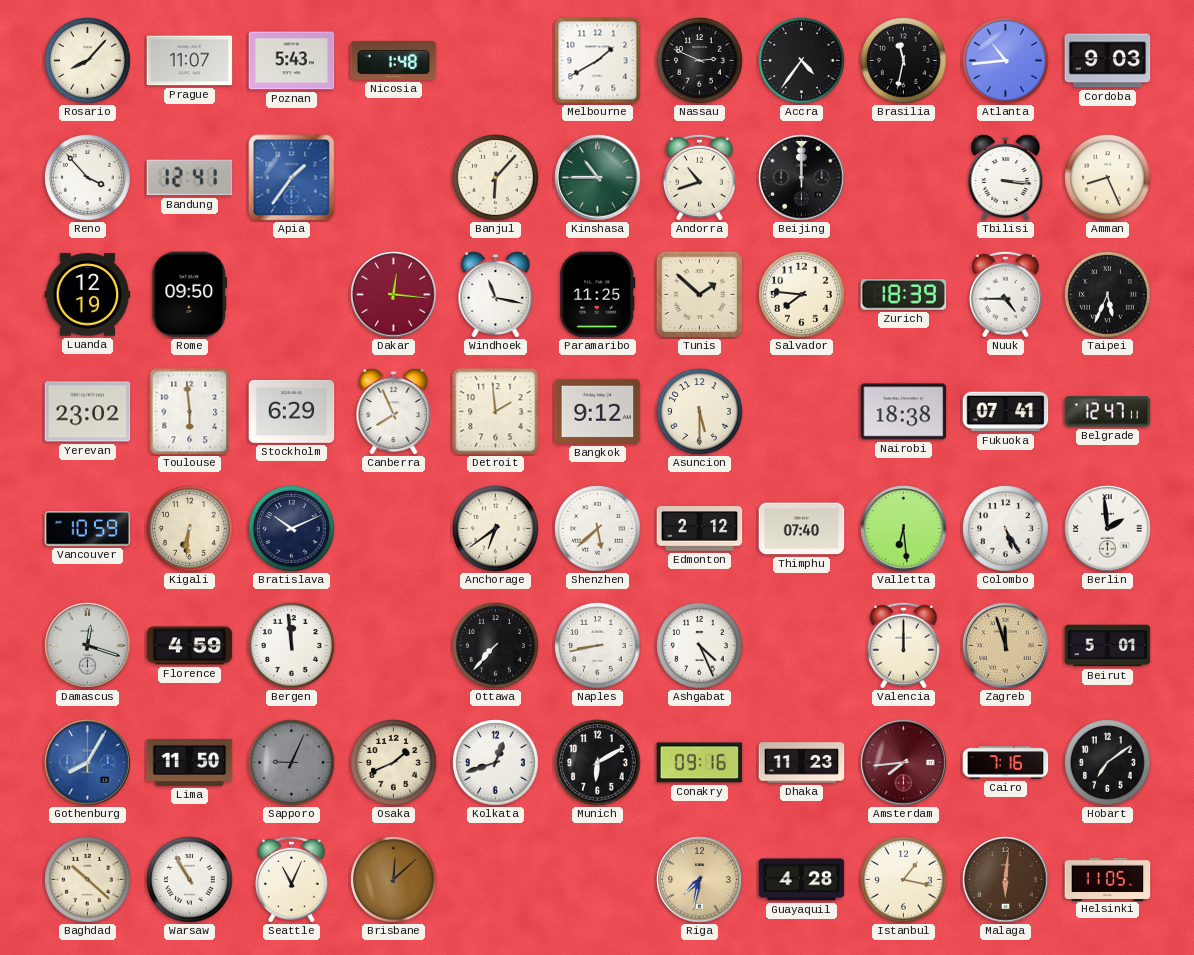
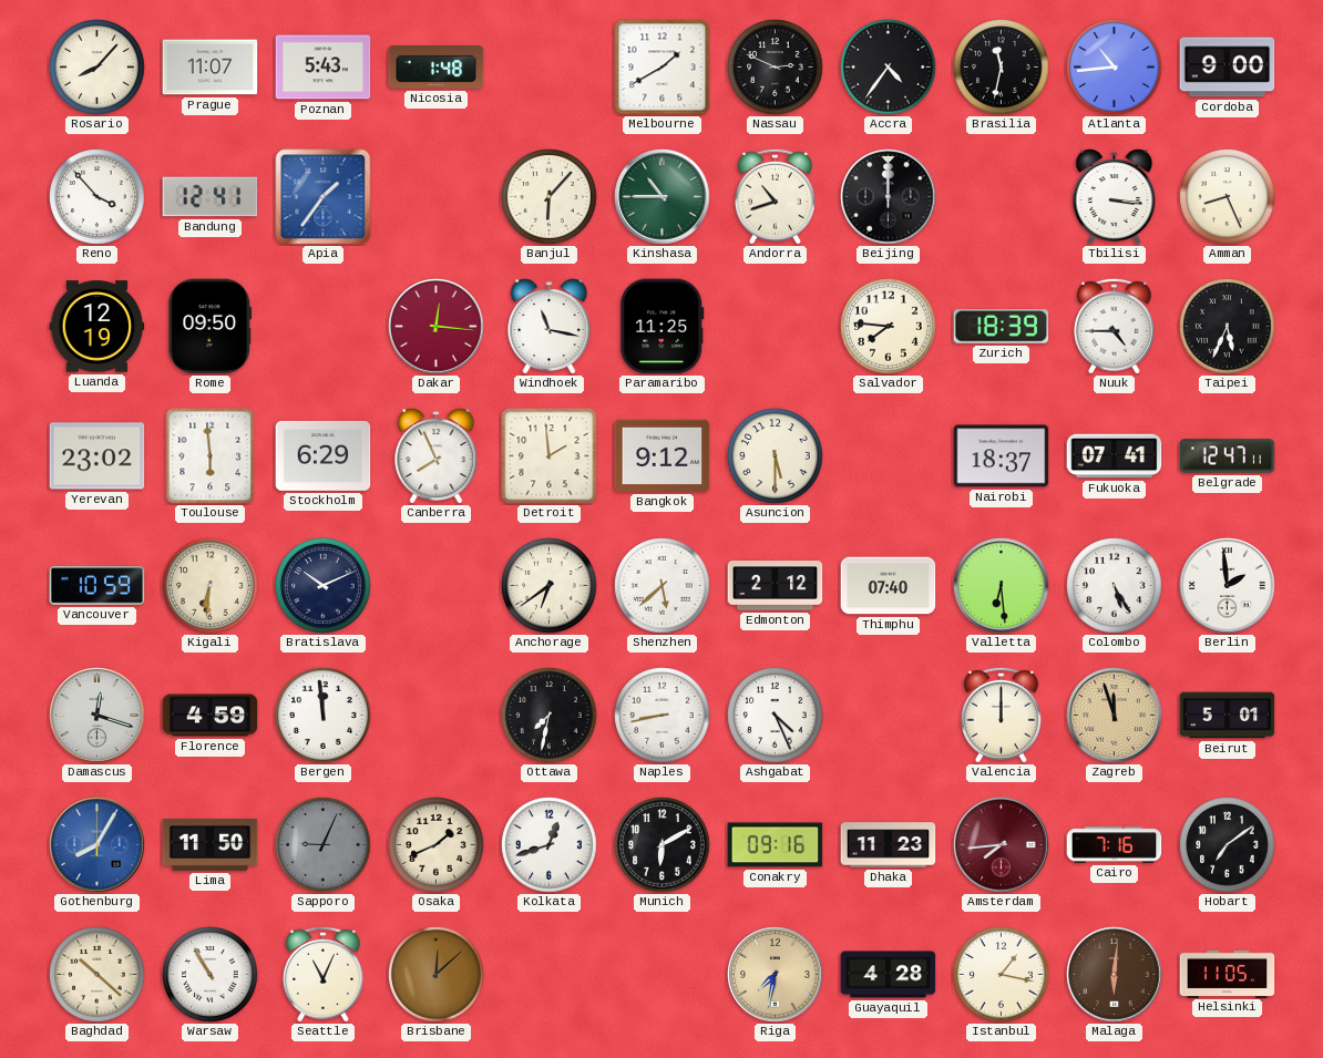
Cordoba: 9:03 -> 9:00 (1228, 68)
Tunis: 1:52 -> none (699, 294)
Nairobi: 18:38 -> 18:37 (1002, 456)
Ottawa: 7:37 -> 7:32 (550, 716)
